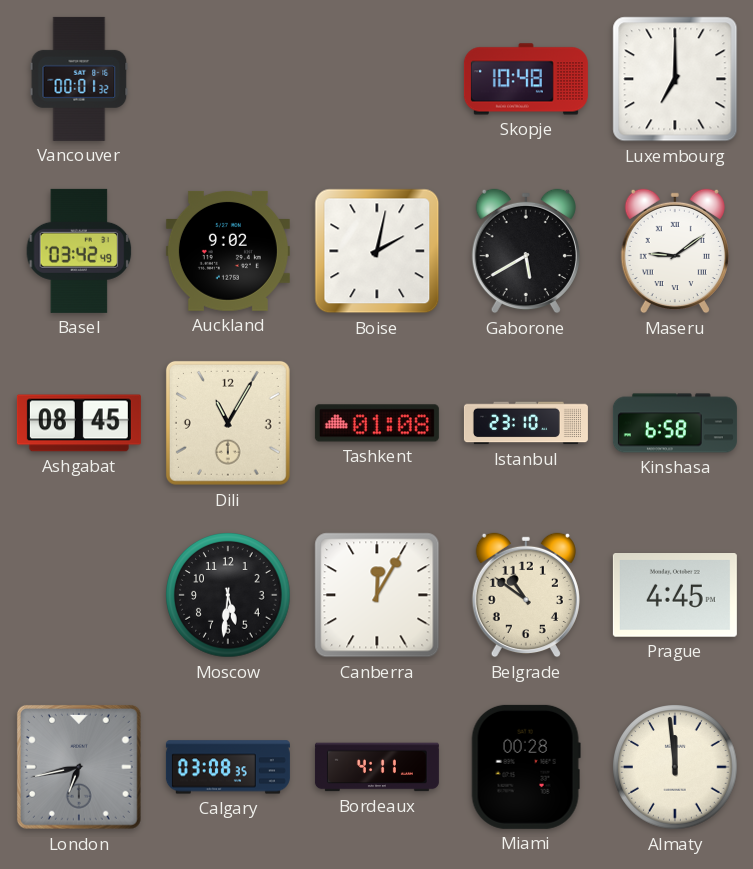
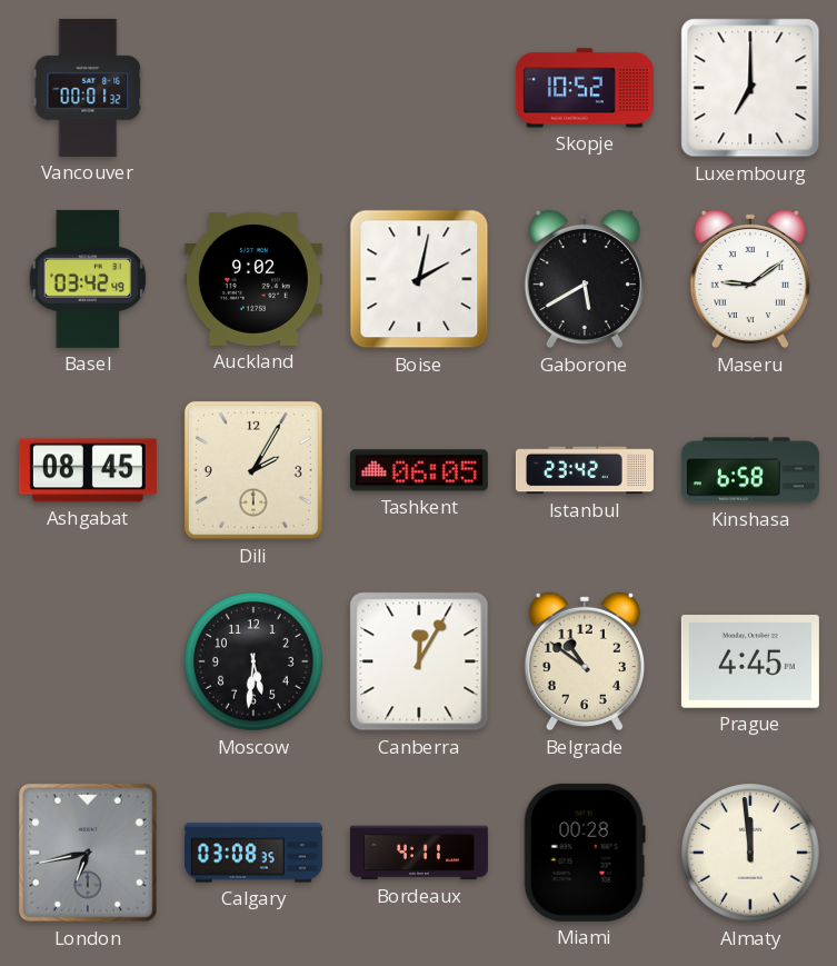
Skopje: 10:48 -> 10:52 (585, 88)
Dili: 11:05 -> 2:05 (253, 470)
Tashkent: 01:08 -> 06:05 (419, 470)
Istanbul: 23:10 -> 23:42 (585, 470)
